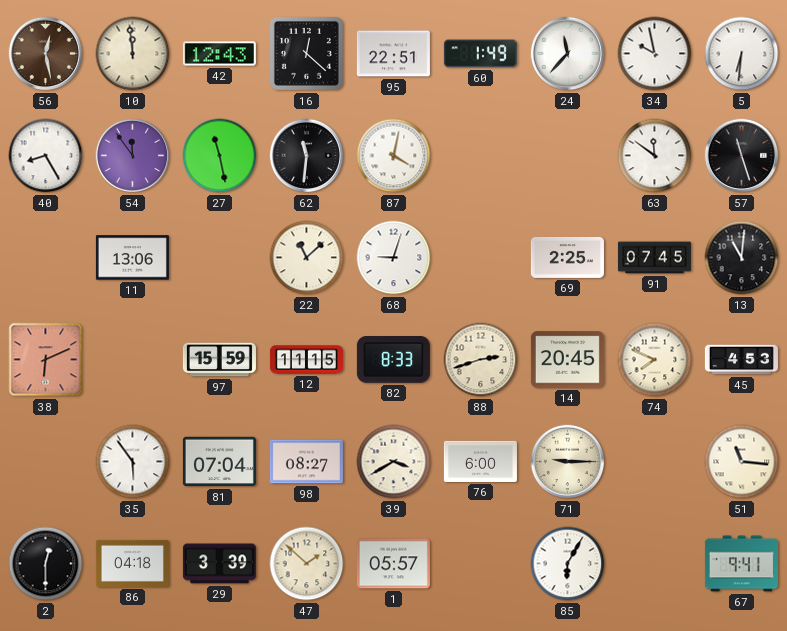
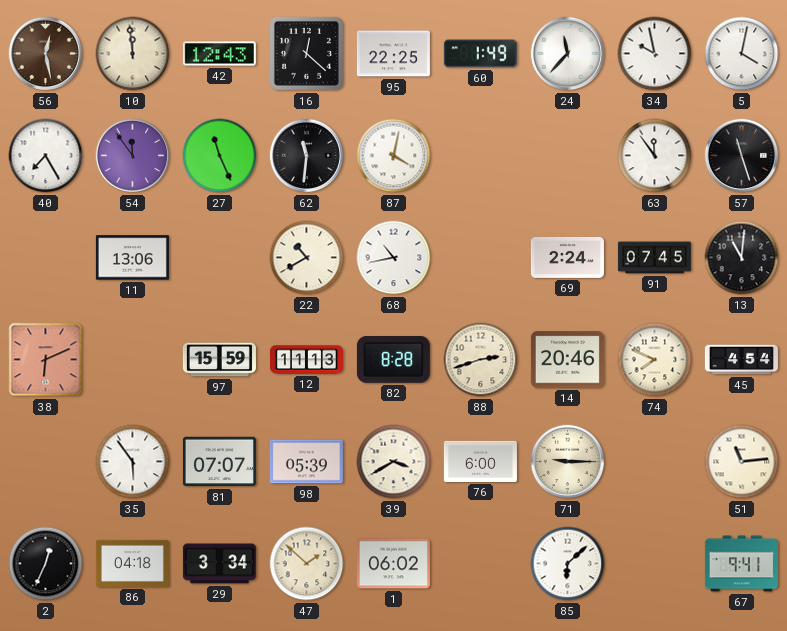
95: 22:51 -> 22:25 (393, 54)
5: 6:31 -> 4:02 (742, 54)
40: 8:25 -> 7:25 (46, 156)
27: 11:28 -> 11:26 (220, 156)
63: 11:51 -> 11:54 (655, 156)
22: 11:08 -> 10:40 (307, 258)
68: 9:03 -> 10:43 (394, 258)
69: 2:25 -> 2:24 (567, 257)
12: 11:15 -> 11:13 (306, 360)
82: 8:33 -> 8:28 (393, 360)
14: 20:45 -> 20:46 (567, 360)
45: 4:53 -> 4:54 (741, 360)
81: 07:04 -> 07:07 (219, 462)
98: 08:27 -> 05:39 (306, 462)
51: 11:16 -> 11:14 (742, 462)
2: 12:30 -> 12:34 (46, 564)
29: 3:39 -> 3:34 (219, 564)
1: 05:57 -> 06:02 (393, 564)
85: 6:05 -> 6:08 (568, 564)
